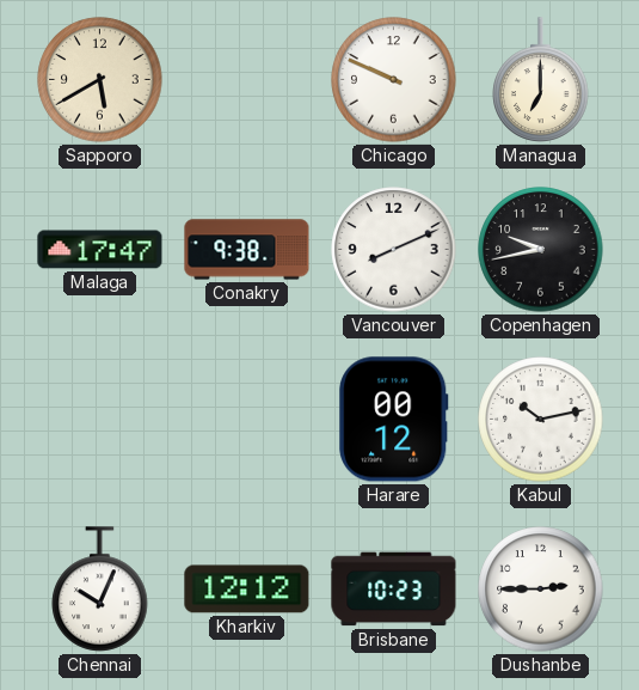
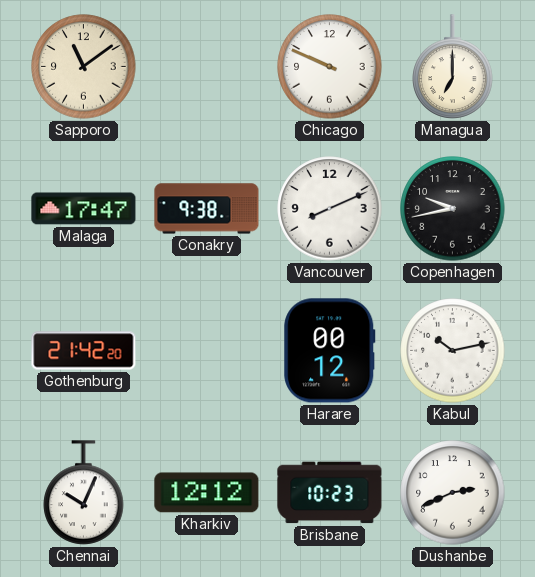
Sapporo: 5:40 -> 11:09 (84, 67)
Gothenburg: none -> 21:42 (84, 351)
Dushanbe: 2:45 -> 2:41 (453, 493)
